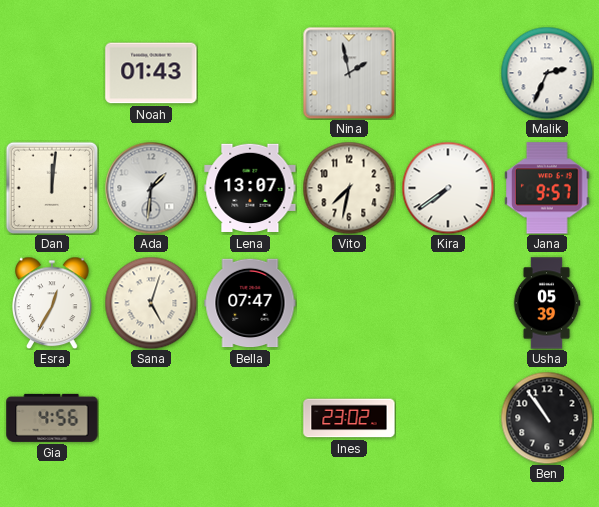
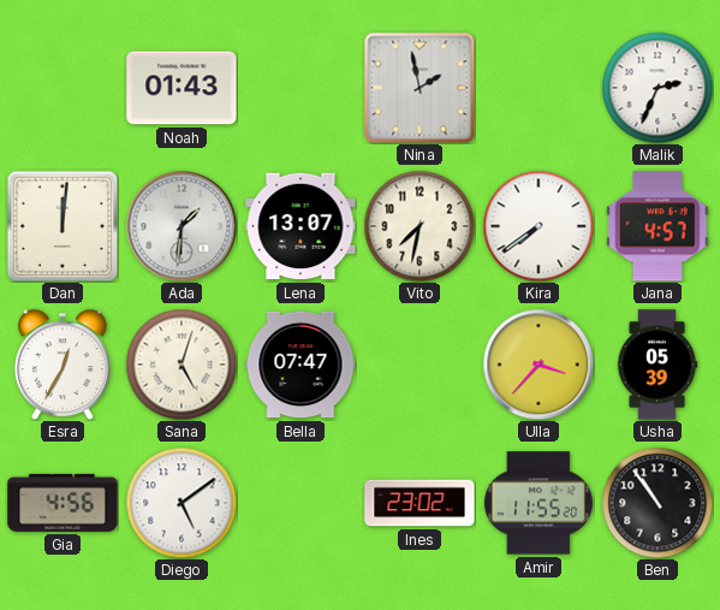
Jana: 9:57 -> 4:57 (657, 226)
Ulla: none -> 3:37 (538, 365)
Diego: none -> 5:09 (182, 503)
Amir: none -> 11:55 (538, 503)
